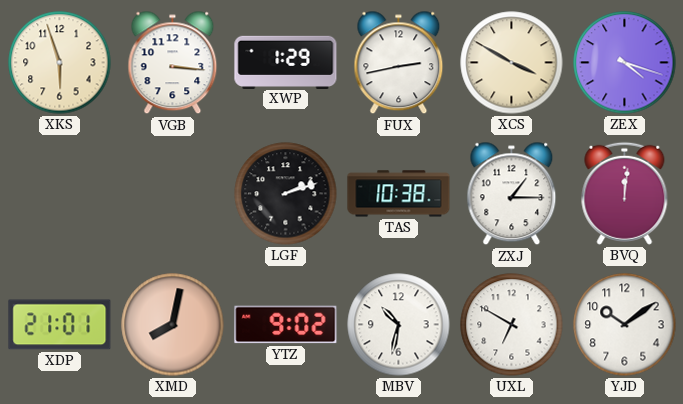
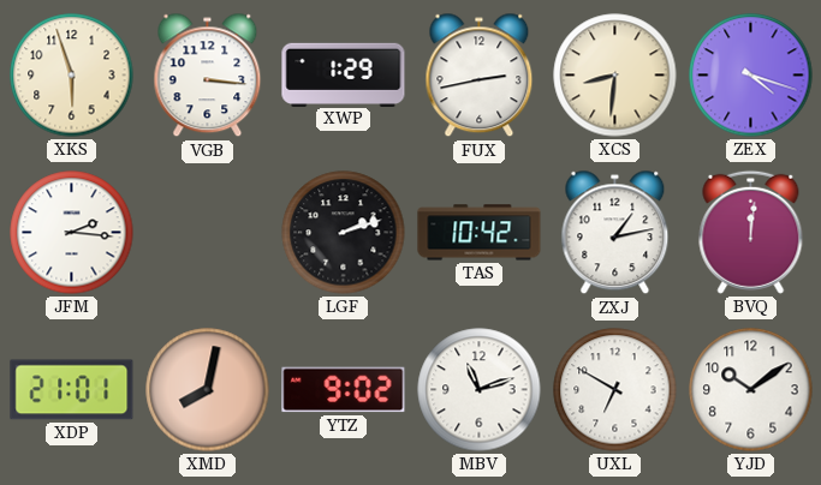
XCS: 3:50 -> 8:31 (615, 76)
JFM: none -> 2:16 (72, 233)
TAS: 10:38 -> 10:42 (480, 233)
ZXJ: 1:15 -> 1:13 (615, 233)
MBV: 10:32 -> 11:12 (480, 390)
